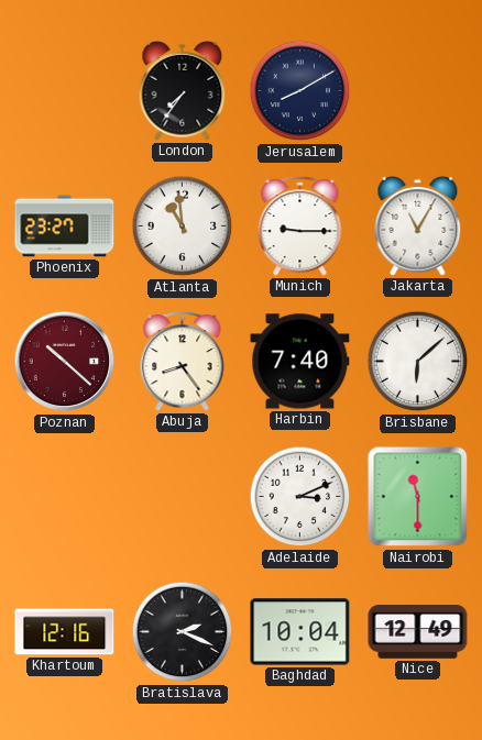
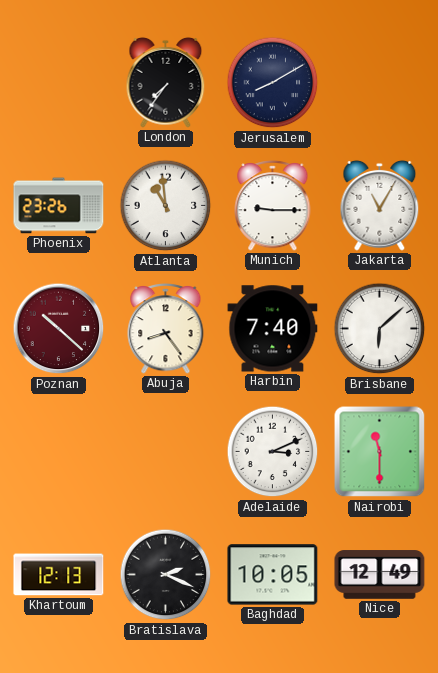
Phoenix: 23:27 -> 23:26 (59, 206)
Khartoum: 12:16 -> 12:13 (59, 575)
Baghdad: 10:04 -> 10:05 (273, 575)
